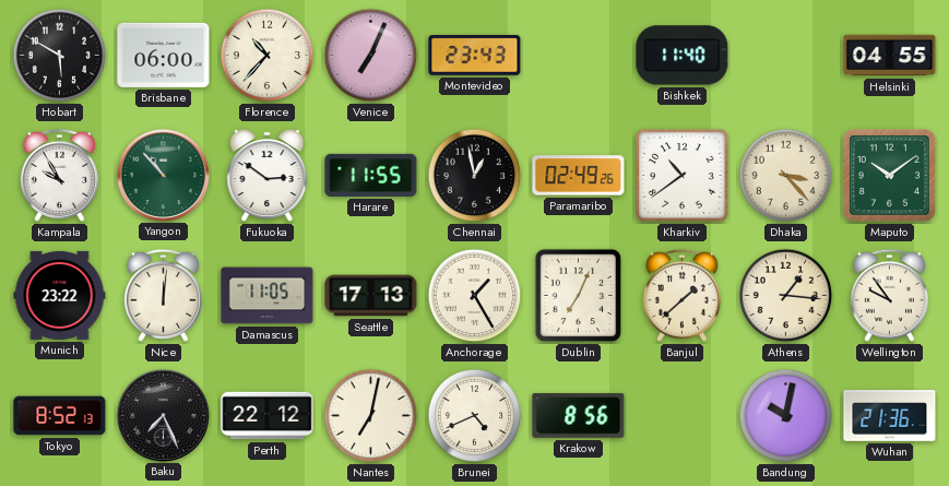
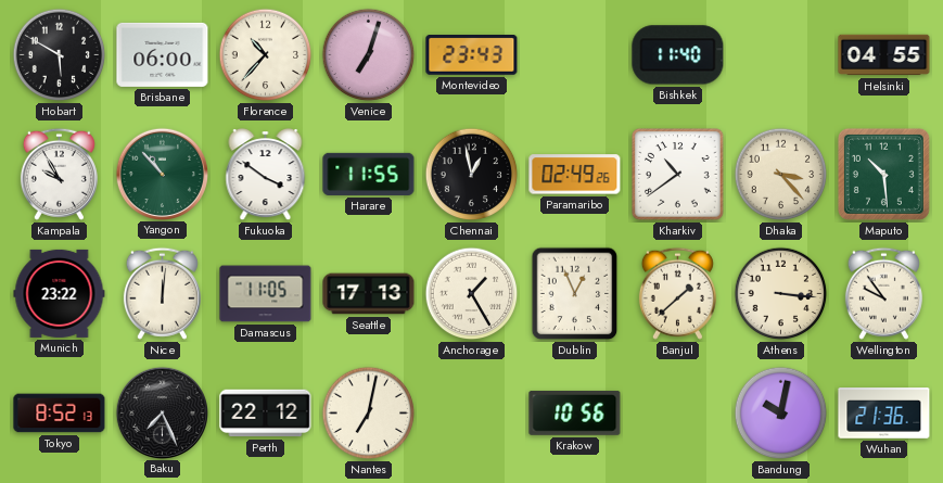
Venice: 7:04 -> 7:03 (369, 55)
Fukuoka: 2:51 -> 3:51 (266, 175)
Maputo: 10:09 -> 10:29 (883, 174)
Dublin: 7:04 -> 12:56 (575, 294)
Athens: 1:16 -> 3:16 (781, 294)
Brunei: 4:41 -> none (475, 416)
Krakow: 8:56 -> 10:56 (575, 412)
